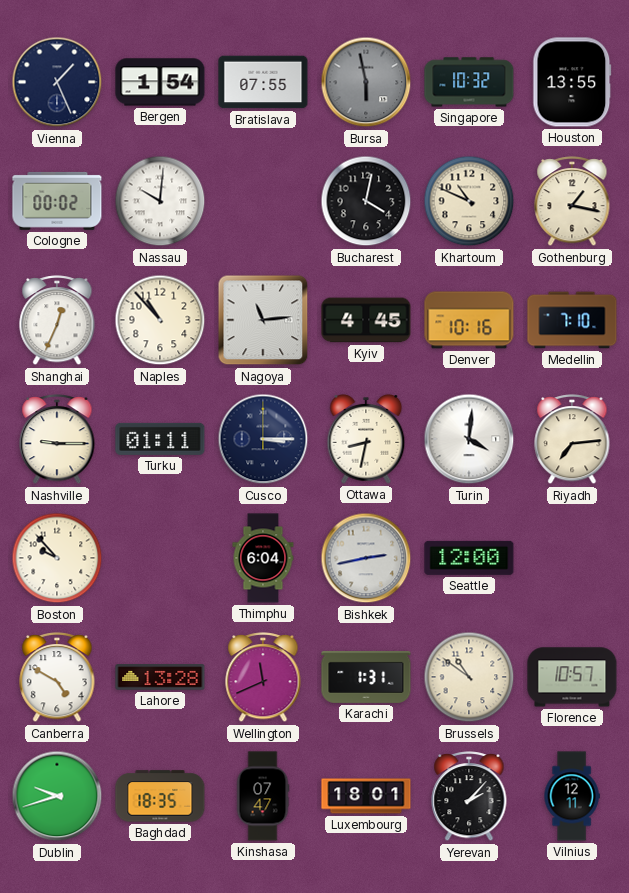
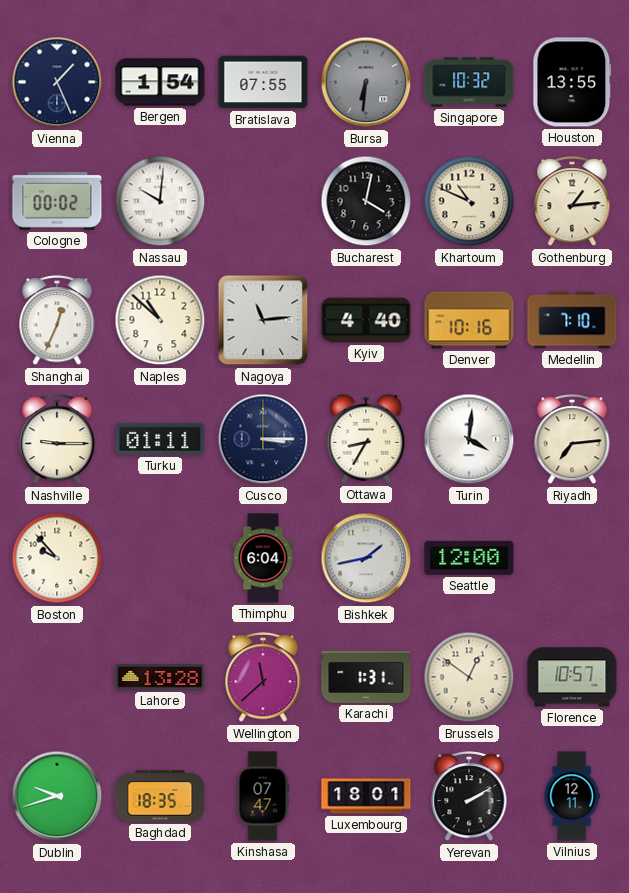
Bursa: 5:58 -> 6:31 (366, 82)
Gothenburg: 1:17 -> 1:14 (572, 202)
Naples: 10:53 -> 10:52 (160, 320)
Kyiv: 4:45 -> 4:40 (366, 320)
Ottawa: 8:32 -> 8:35 (366, 440)
Bishkek: 2:43 -> 1:43 (366, 558)
Canberra: 4:50 -> none (57, 678)
Wellington: 11:41 -> 11:38 (263, 678)
Brussels: 10:51 -> 12:51 (469, 677)
Yerevan: 2:07 -> 2:10 (469, 797)
